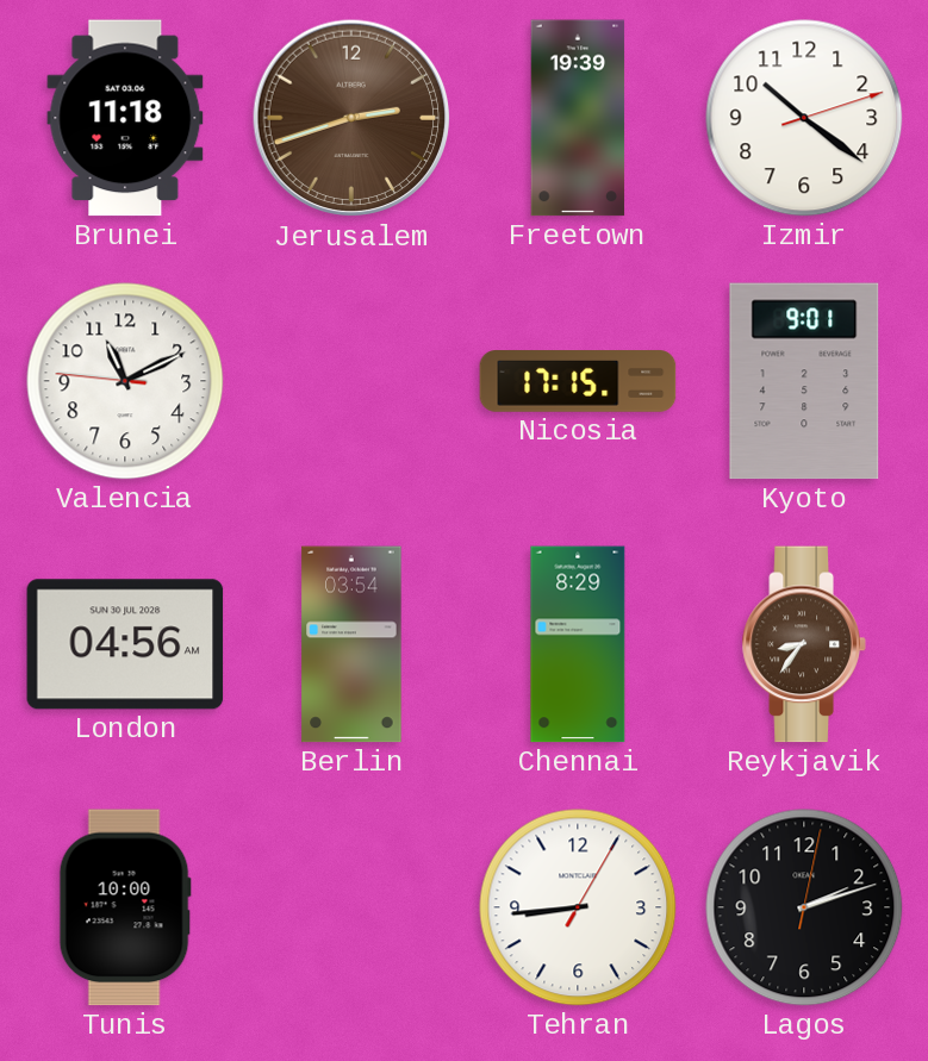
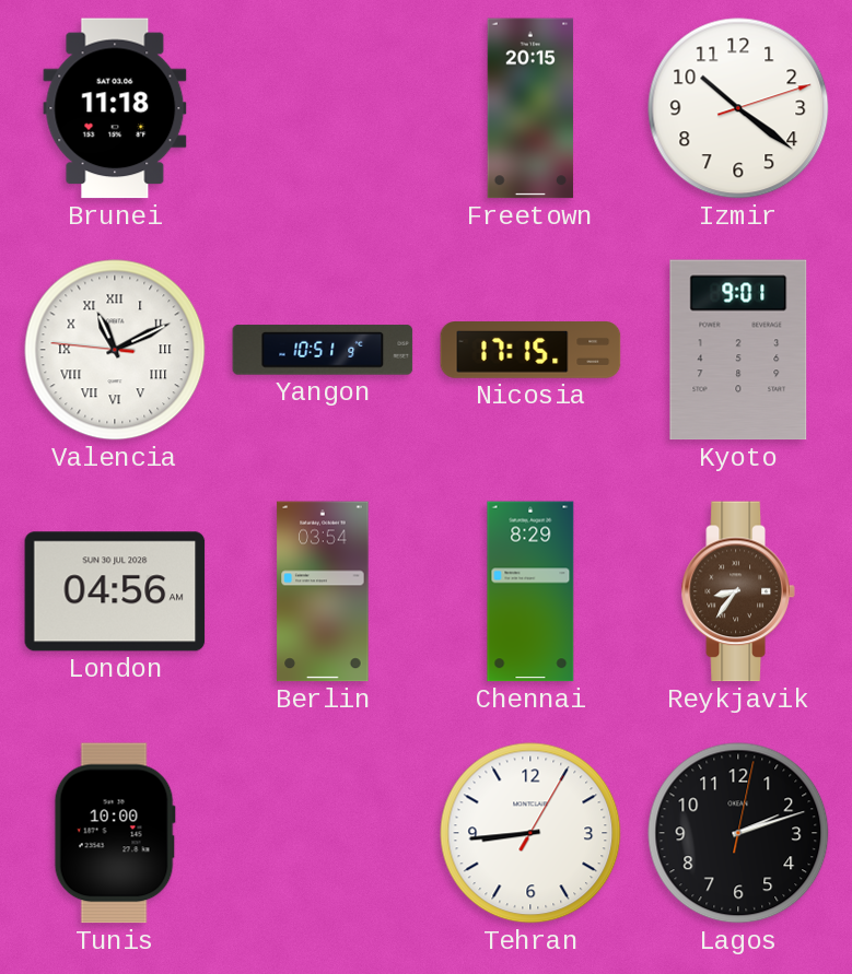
Jerusalem: 2:42 -> none (351, 118)
Freetown: 19:39 -> 20:15 (530, 108)
Valencia numerals: Arabic -> Roman (115, 350)
Yangon: none -> 10:51 (323, 350)
